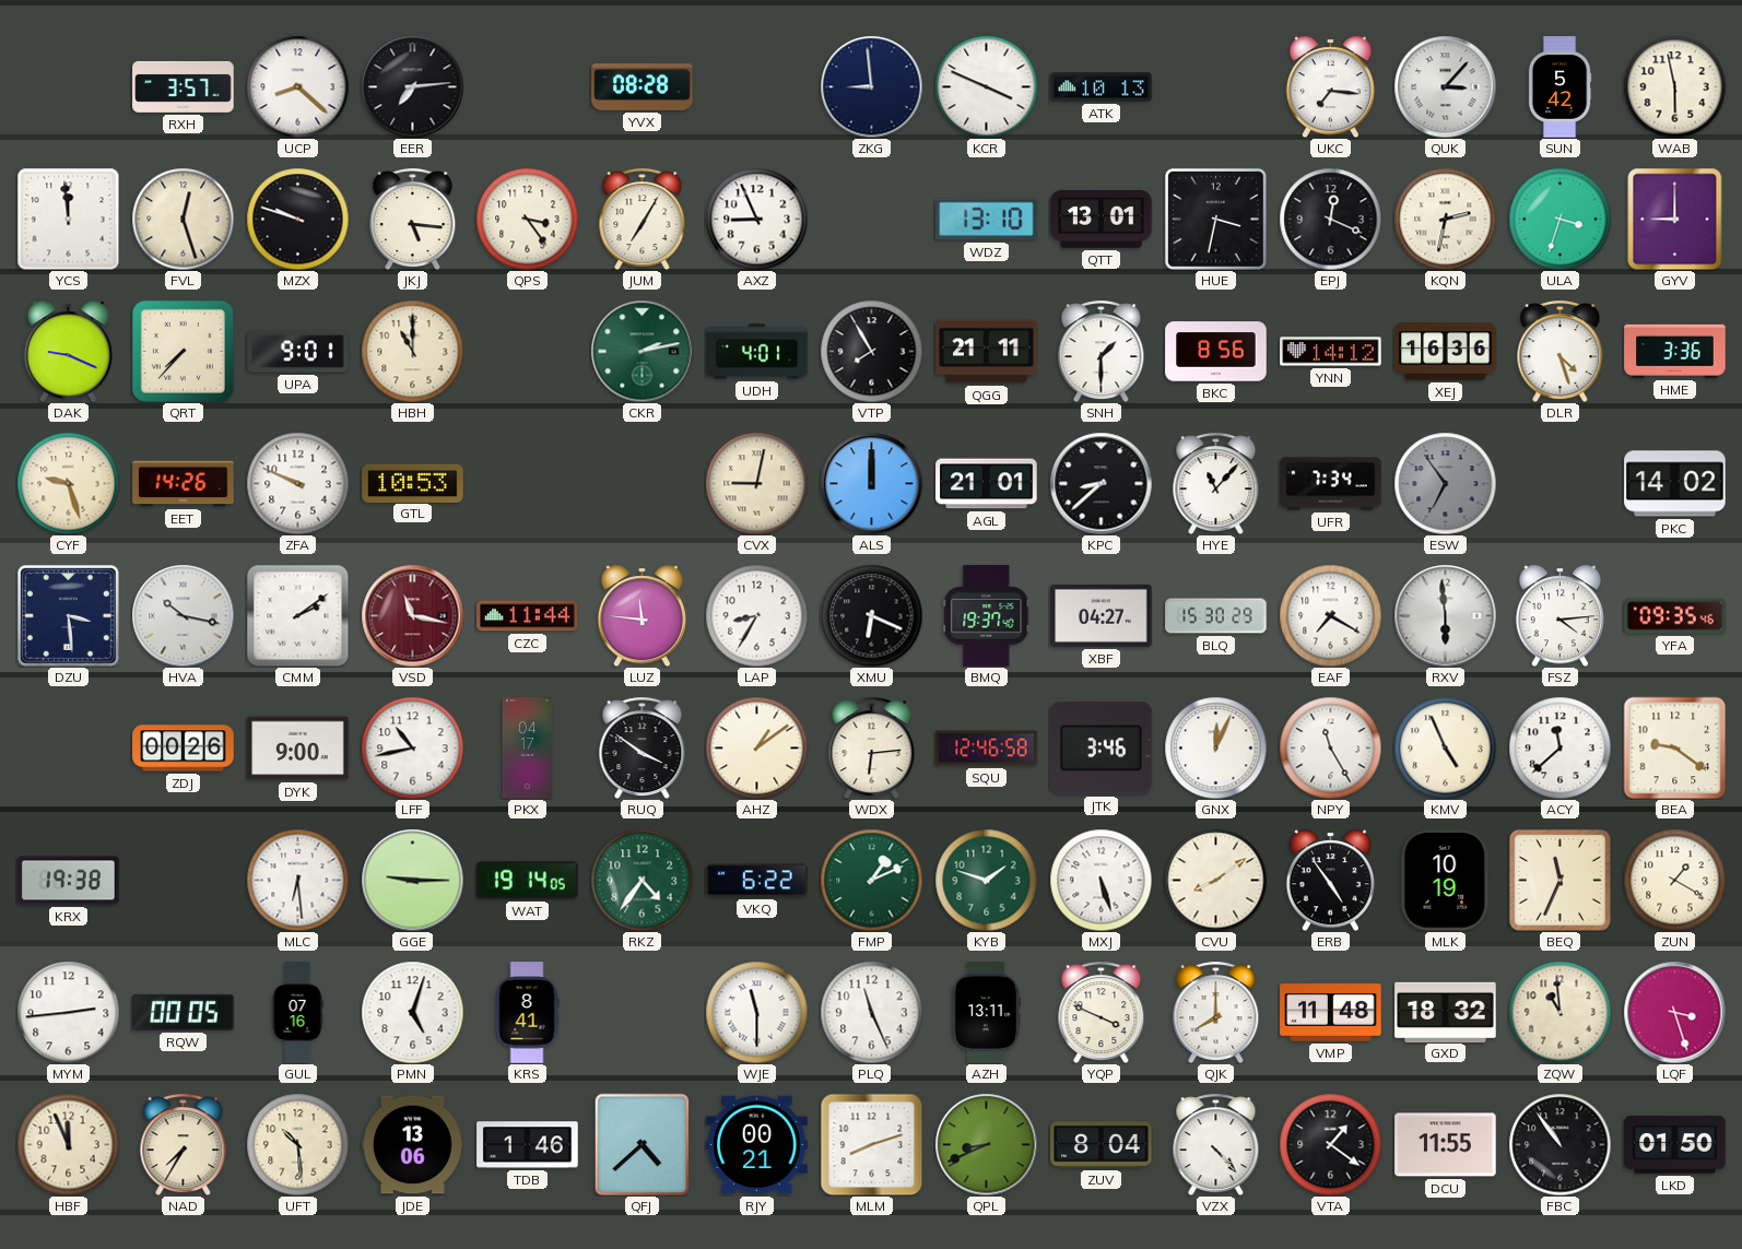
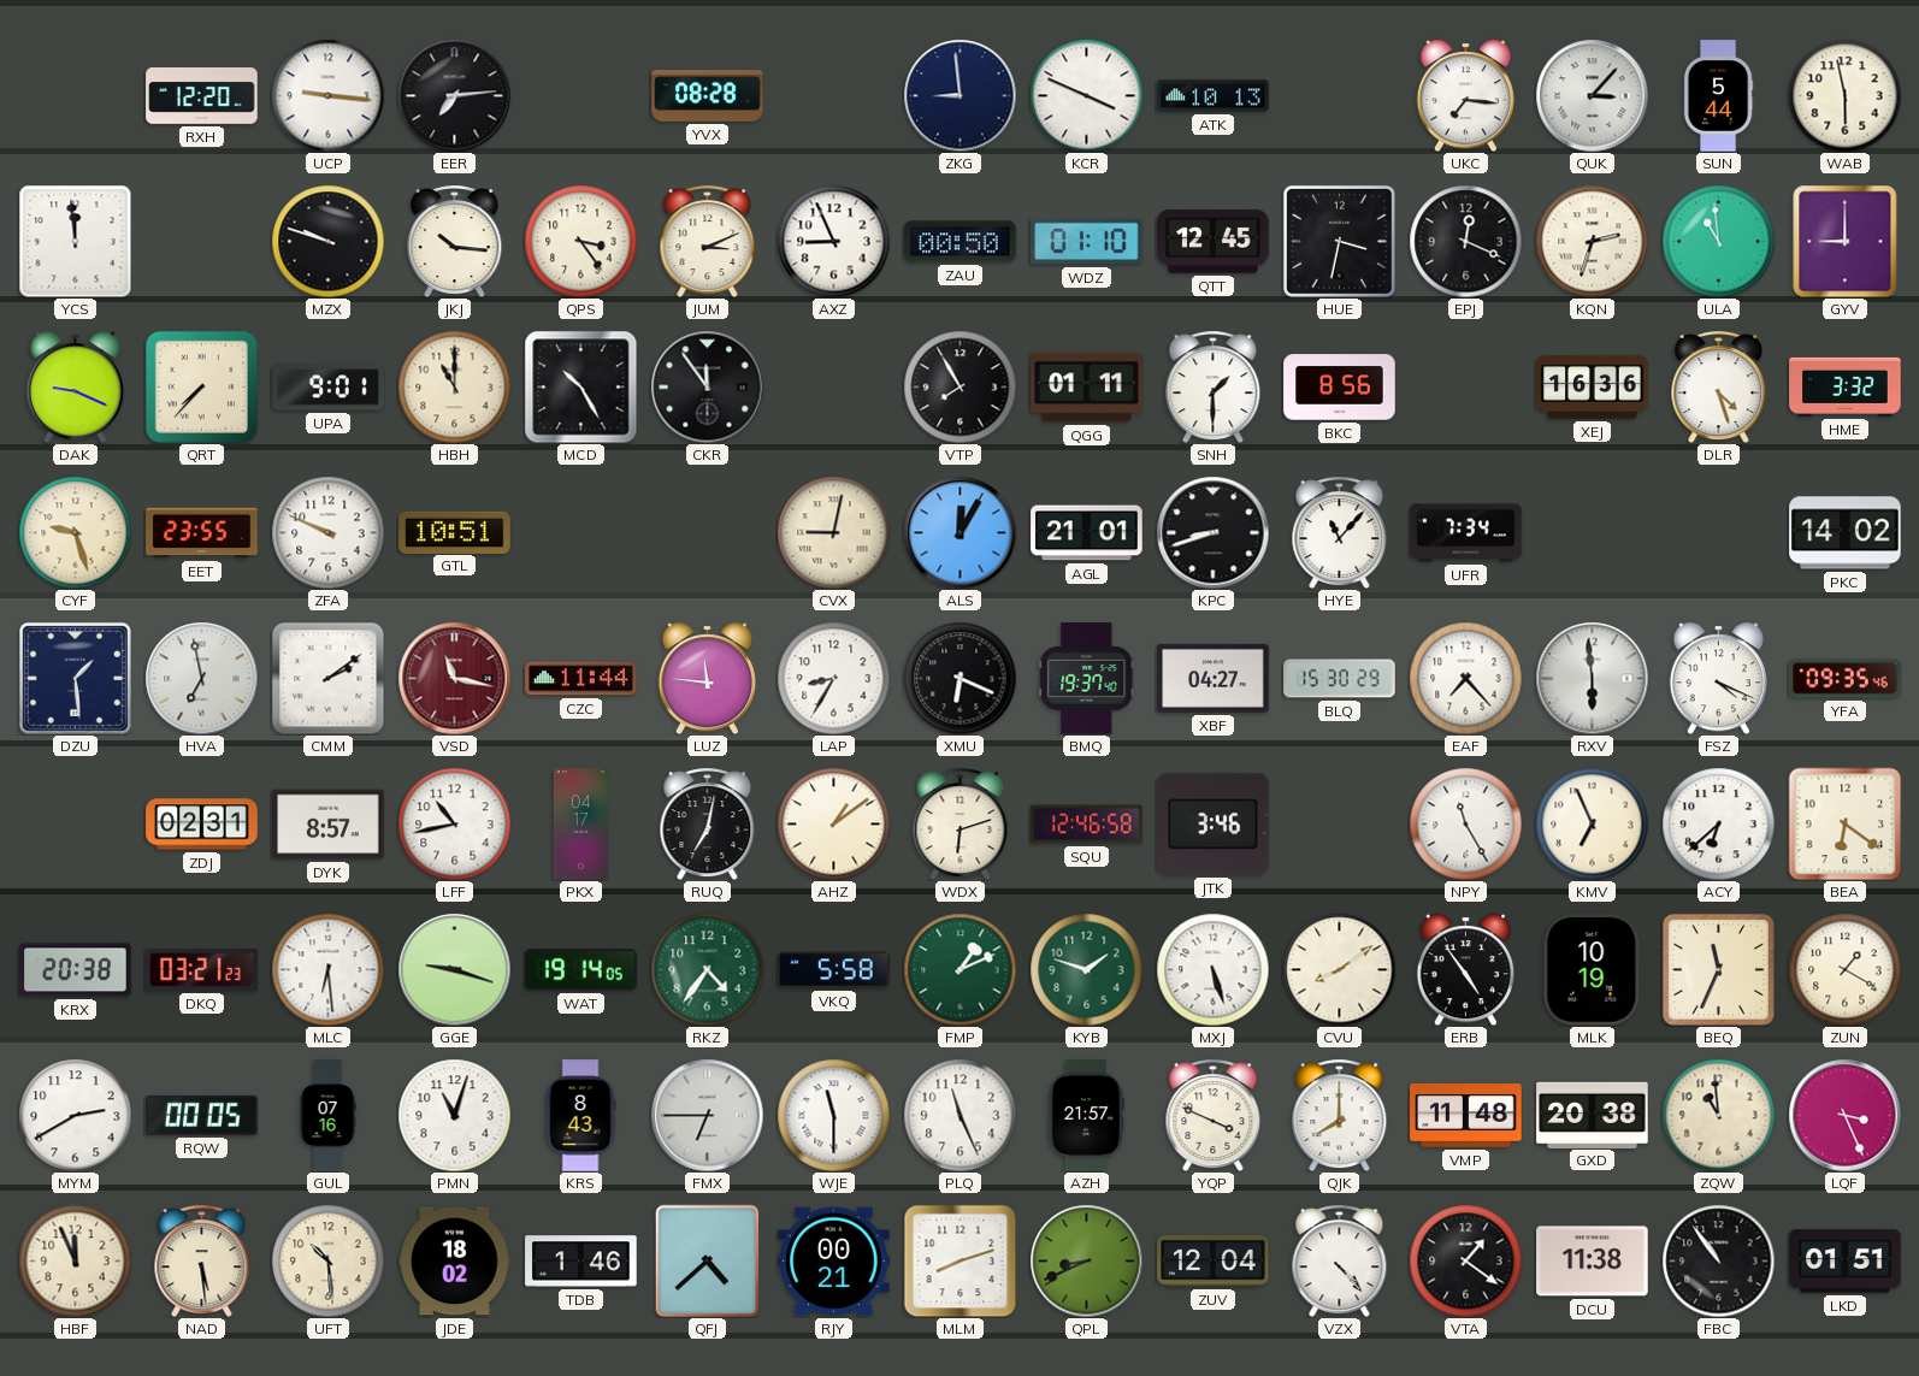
RXH: 3:57 -> 12:20 (202, 95)
UCP: 8:22 -> 9:16 (327, 95)
SUN: 5:42 -> 5:44 (1718, 96)
FVL: 12:27 -> none (183, 219)
JKJ: 5:16 -> 10:16 (455, 241)
JUM: 7:05 -> 3:11 (708, 241)
ZAU: none -> 00:50 (961, 242)
WDZ: 13:10 -> 01:10 (1087, 242)
QTT: 13:01 -> 12:45 (1214, 242)
KQN: 2:32 -> 2:33 (1592, 241)
ULA: 3:33 -> 10:59 (1718, 241)
MCD: none -> 10:25 (580, 386)
CKR: 2:13 -> 11:54 (707, 386)
CKR dial: green -> black (707, 386)
UDH: 4:01 -> none (757, 352)
QGG: 21:11 -> 01:11 (1087, 388)
YNN: 14:12 -> none (1331, 352)
HME: 3:36 -> 3:32 (1846, 386)
EET: 14:26 -> 23:55 (202, 533)
GTL: 10:53 -> 10:51 (455, 532)
ALS: 12:00 -> 12:05 (959, 532)
KPC: 8:38 -> 8:42 (1212, 532)
ESW: 6:54 -> none (1445, 483)
DZU: 3:29 -> 1:29 (75, 678)
HVA: 10:17 -> 6:58 (201, 678)
EAF: 7:20 -> 7:23 (1465, 678)
FSZ: 4:14 -> 4:19 (1718, 678)
ZDJ: 00:26 -> 02:31 (202, 825)
DYK: 9:00 -> 8:57 (329, 825)
RUQ: 3:51 -> 7:02 (708, 823)
WDX: 6:14 -> 6:12 (961, 823)
GNX: 12:04 -> none (1215, 747)
KMV: 4:56 -> 6:56 (1592, 823)
ACY: 11:38 -> 6:38 (1718, 823)
BEA: 9:21 -> 6:21 (1844, 823)
KRX: 19:38 -> 20:38 (76, 970)
DKQ: none -> 03:21 (202, 970)
GGE: 9:15 -> 9:18 (454, 969)
VKQ: 6:22 -> 5:58 (834, 970)
MYM: 2:44 -> 2:40 (75, 1115)
PMN: 5:03 -> 11:03 (454, 1115)
KRS: 8:41 -> 8:43 (580, 1116)
FMX: none -> 6:45 (707, 1115)
AZH: 13:11 -> 21:57 (1086, 1116)
GXD: 18:32 -> 20:38 (1593, 1115)
LQF: 3:27 -> 3:26 (1844, 1115)
NAD: 7:35 -> 5:29 (202, 1260)
JDE: 13:06 -> 18:02 (455, 1262)
ZUV: 8:04 -> 12:04 (1214, 1262)
DCU: 11:55 -> 11:38 (1593, 1262)
LKD: 01:50 -> 01:51 (1846, 1262)
